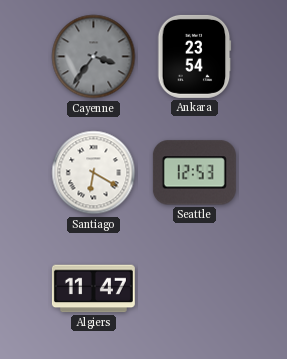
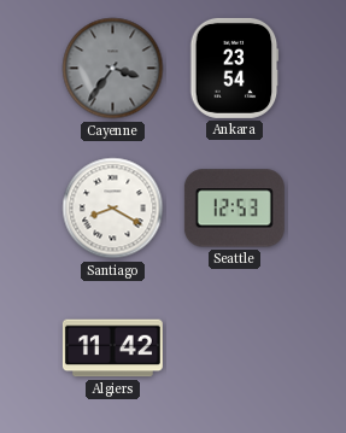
Santiago: 6:20 -> 8:20 (113, 209)
Algiers: 11:47 -> 11:42 (112, 349)
